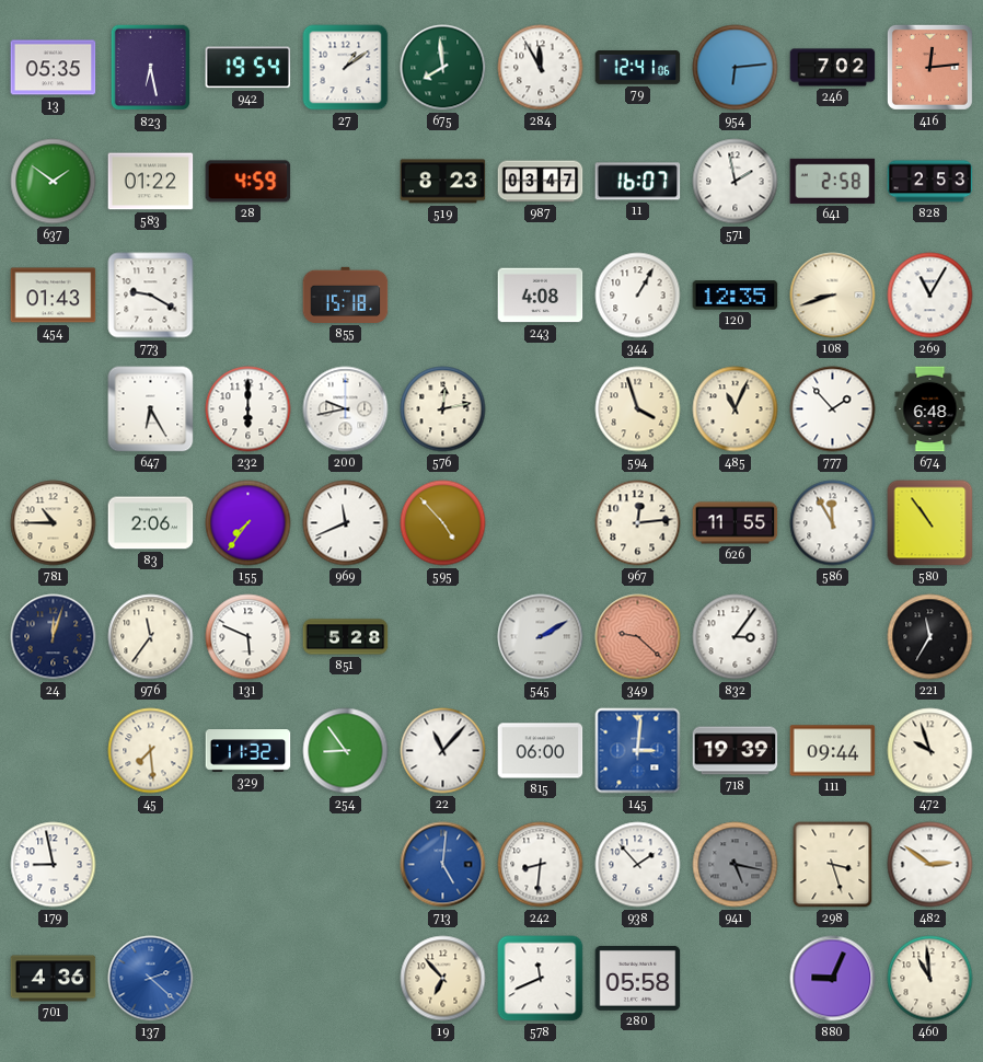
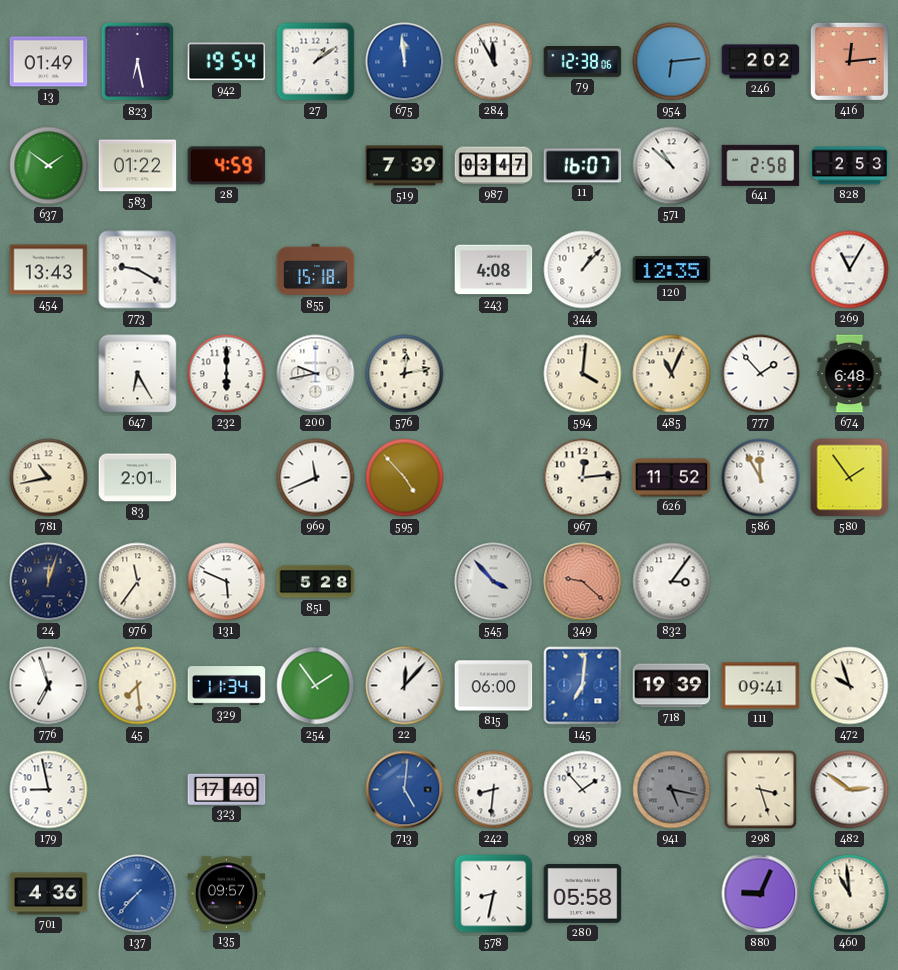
13: 05:35 -> 01:49 (49, 62)
675: 7:59 -> 11:59 (405, 62)
675 dial: green -> blue (405, 62)
79: 12:41 -> 12:38 (583, 62)
246: 7:02 -> 2:02 (761, 62)
519: 8:23 -> 7:39 (405, 166)
571: 1:58 -> 10:52 (672, 166)
454: 01:43 -> 13:43 (49, 270)
344: 1:05 -> 1:07 (583, 270)
108: 8:42 -> none (833, 296)
594: 3:57 -> 4:01 (583, 374)
781: 10:45 -> 10:43 (49, 478)
83: 2:06 -> 2:01 (138, 478)
155: 7:36 -> none (248, 523)
626: 11:55 -> 11:52 (672, 478)
580: 10:54 -> 1:54 (850, 478)
545: 2:10 -> 3:53 (494, 582)
221: 11:35 -> none (930, 637)
776: none -> 6:57 (49, 686)
329: 11:32 -> 11:34 (227, 686)
254: 8:54 -> 1:54 (316, 686)
22: 11:07 -> 12:07 (405, 686)
145: 3:01 -> 7:01 (583, 686)
111: 09:44 -> 09:41 (761, 686)
323: none -> 17:40 (227, 789)
137: 2:22 -> 7:37 (138, 894)
135: none -> 09:57 (227, 894)
19: 6:53 -> none (443, 979)
578: 11:41 -> 8:32 (494, 894)
